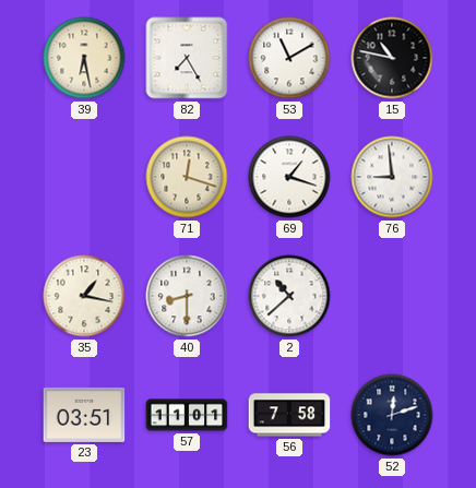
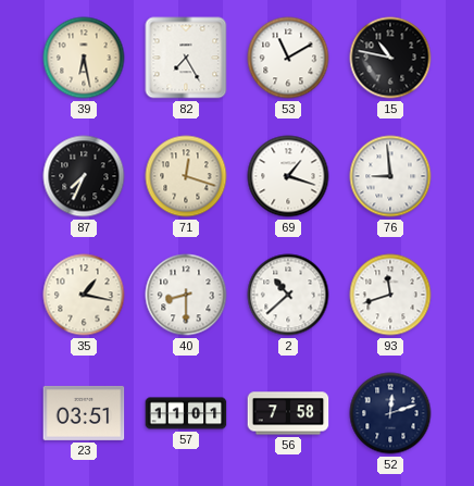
87: none -> 7:34 (84, 176)
93: none -> 11:42 (390, 295)
